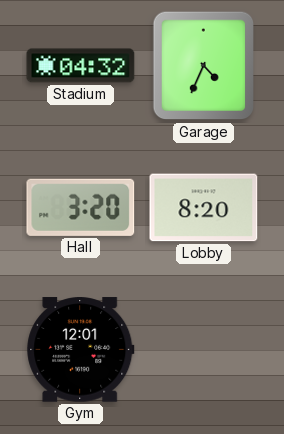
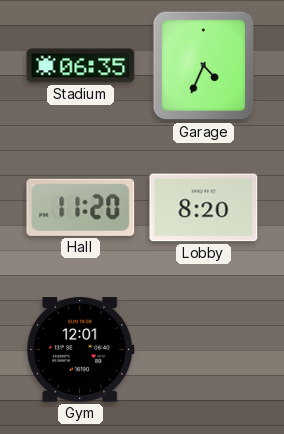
Stadium: 04:32 -> 06:35 (81, 66)
Hall: 3:20 -> 11:20 (81, 207)
